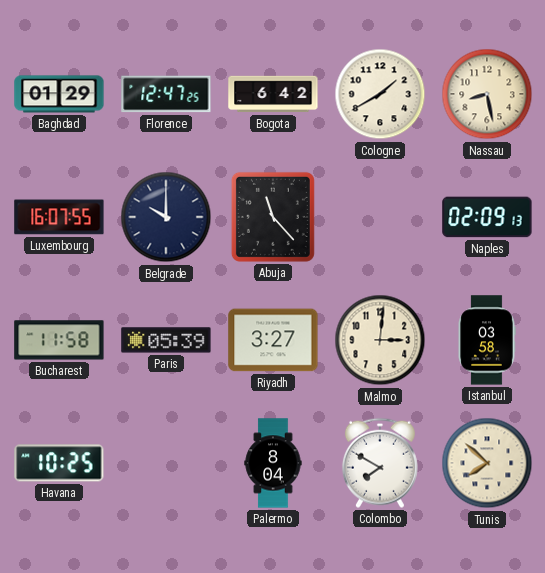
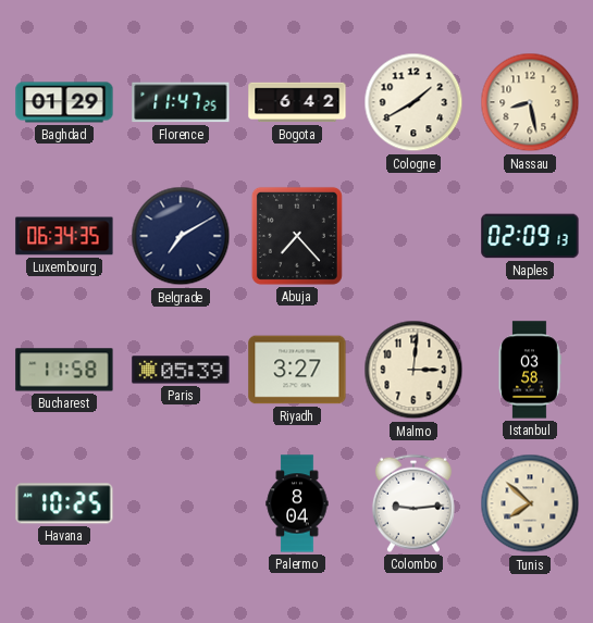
Florence: 12:47 -> 11:47 (181, 102)
Luxembourg: 16:07 -> 06:34 (64, 236)
Belgrade: 10:00 -> 7:10 (181, 236)
Abuja: 11:23 -> 7:23 (297, 236)
Colombo: 7:50 -> 9:14 (413, 503)
